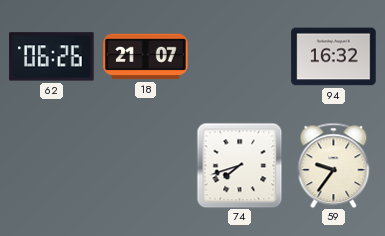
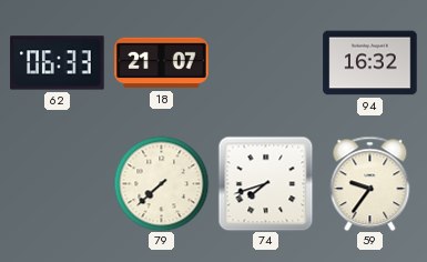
62: 06:26 -> 06:33 (58, 63)
79: none -> 7:38 (161, 183)
